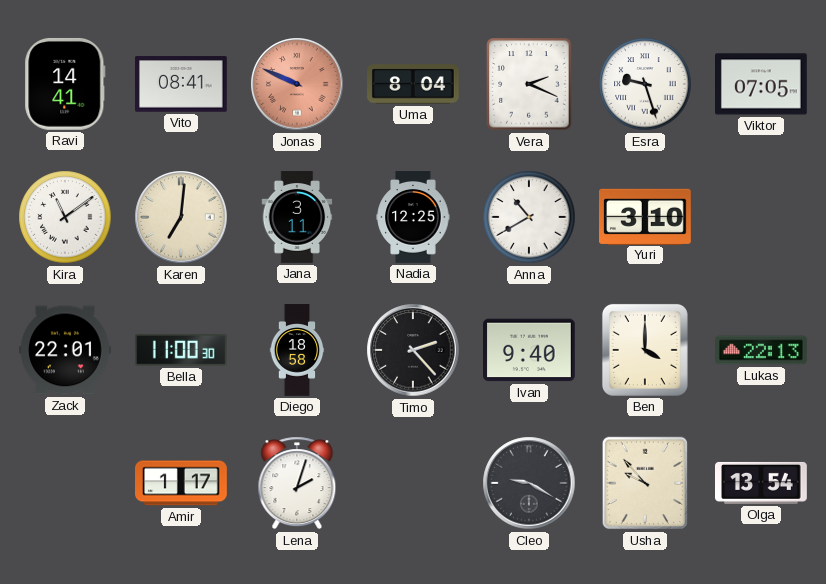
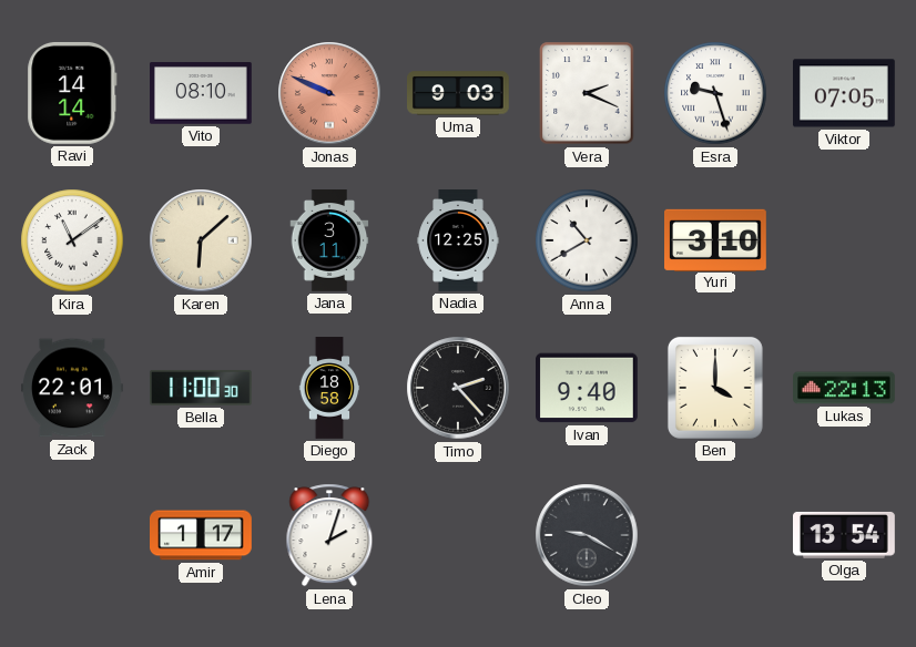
Ravi: 14:41 -> 14:14 (72, 93)
Vito: 08:41 -> 08:10 (202, 93)
Uma: 8:04 -> 9:03 (459, 93)
Karen: 7:01 -> 6:08 (201, 240)
Usha: 9:53 -> none (644, 483)
